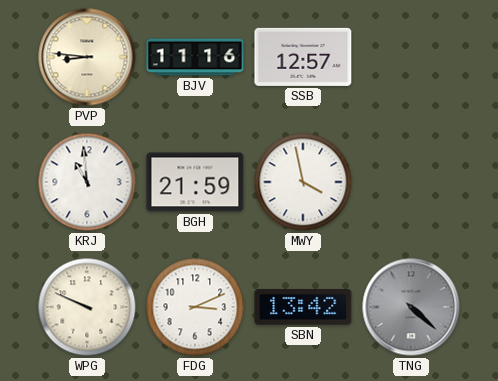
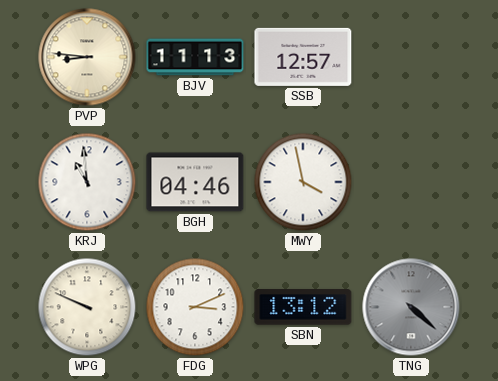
BJV: 11:16 -> 11:13 (195, 57)
BGH: 21:59 -> 04:46 (195, 182)
SBN: 13:42 -> 13:12 (303, 307)
